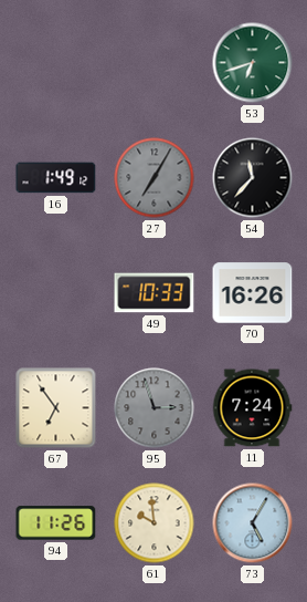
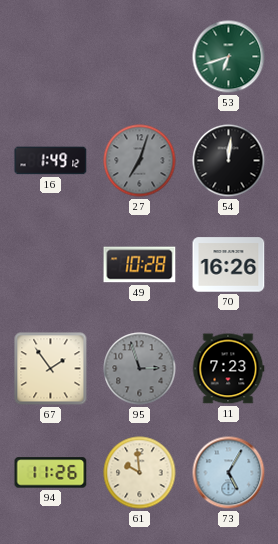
27: 7:05 -> 7:03 (140, 161)
54: 11:37 -> 12:01 (229, 161)
49: 10:33 -> 10:28 (140, 265)
67: 6:54 -> 1:54 (51, 369)
11: 7:24 -> 7:23 (228, 369)
